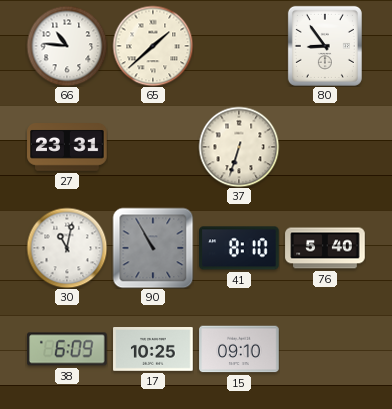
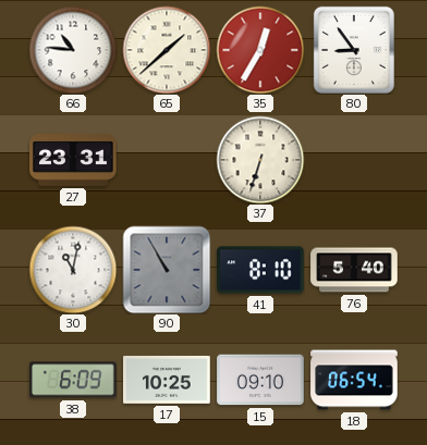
35: none -> 12:35 (260, 50)
18: none -> 06:54 (354, 380)
